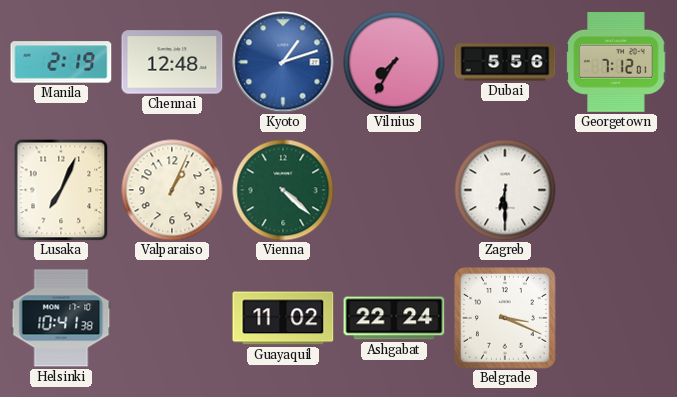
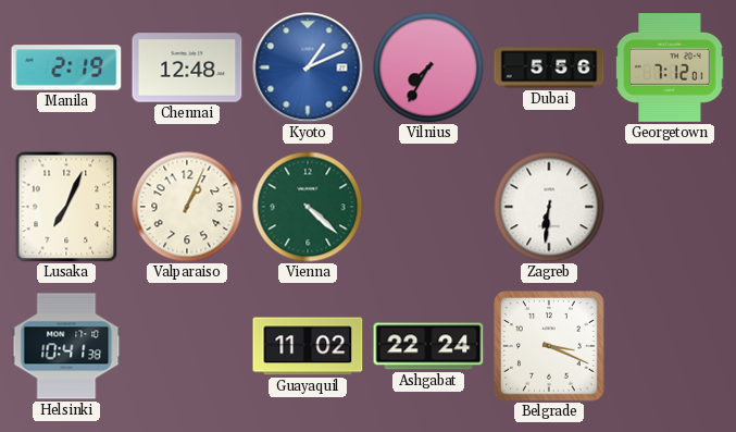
Kyoto: 1:12 -> 1:11 (308, 67)
Zagreb: 6:30 -> 6:31 (549, 207)
